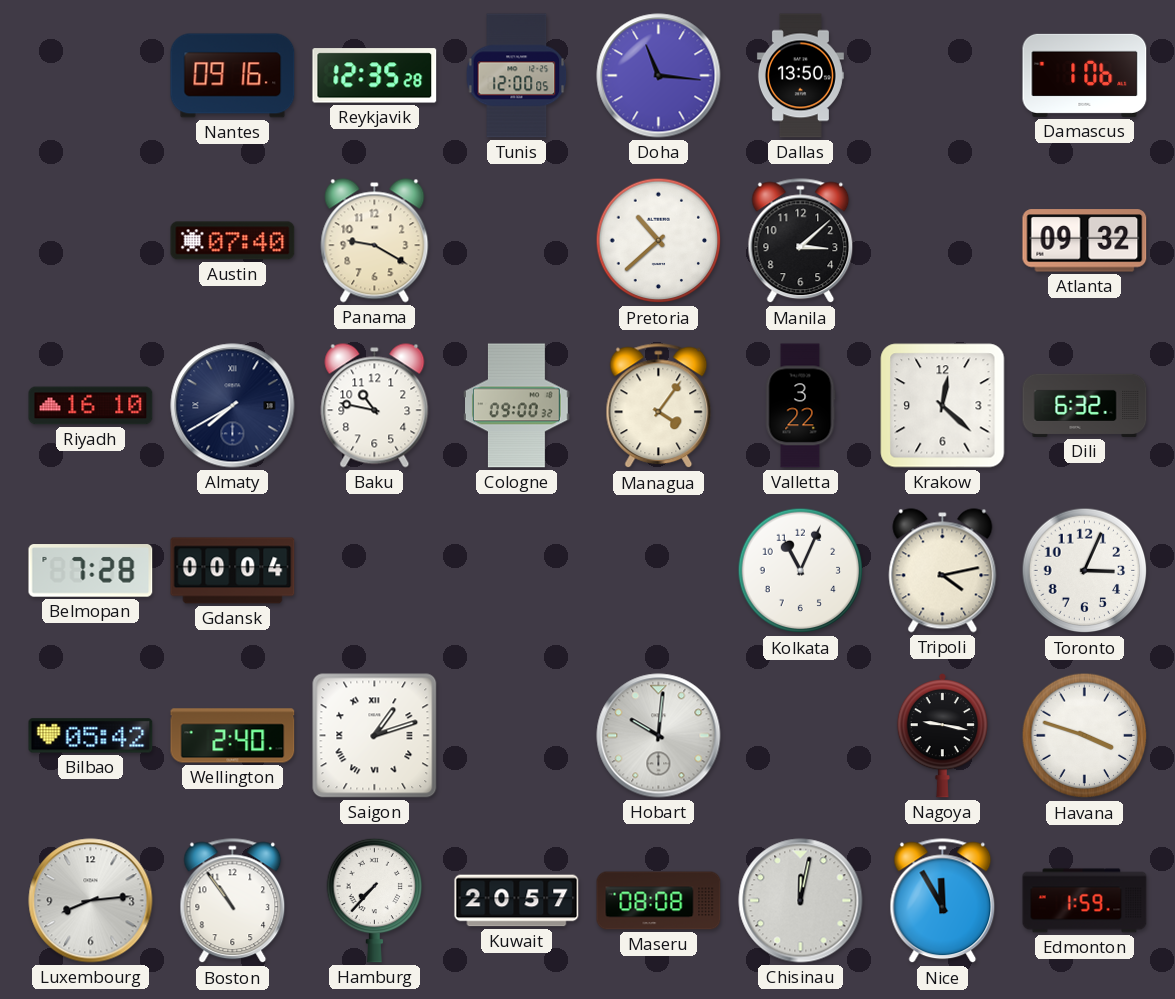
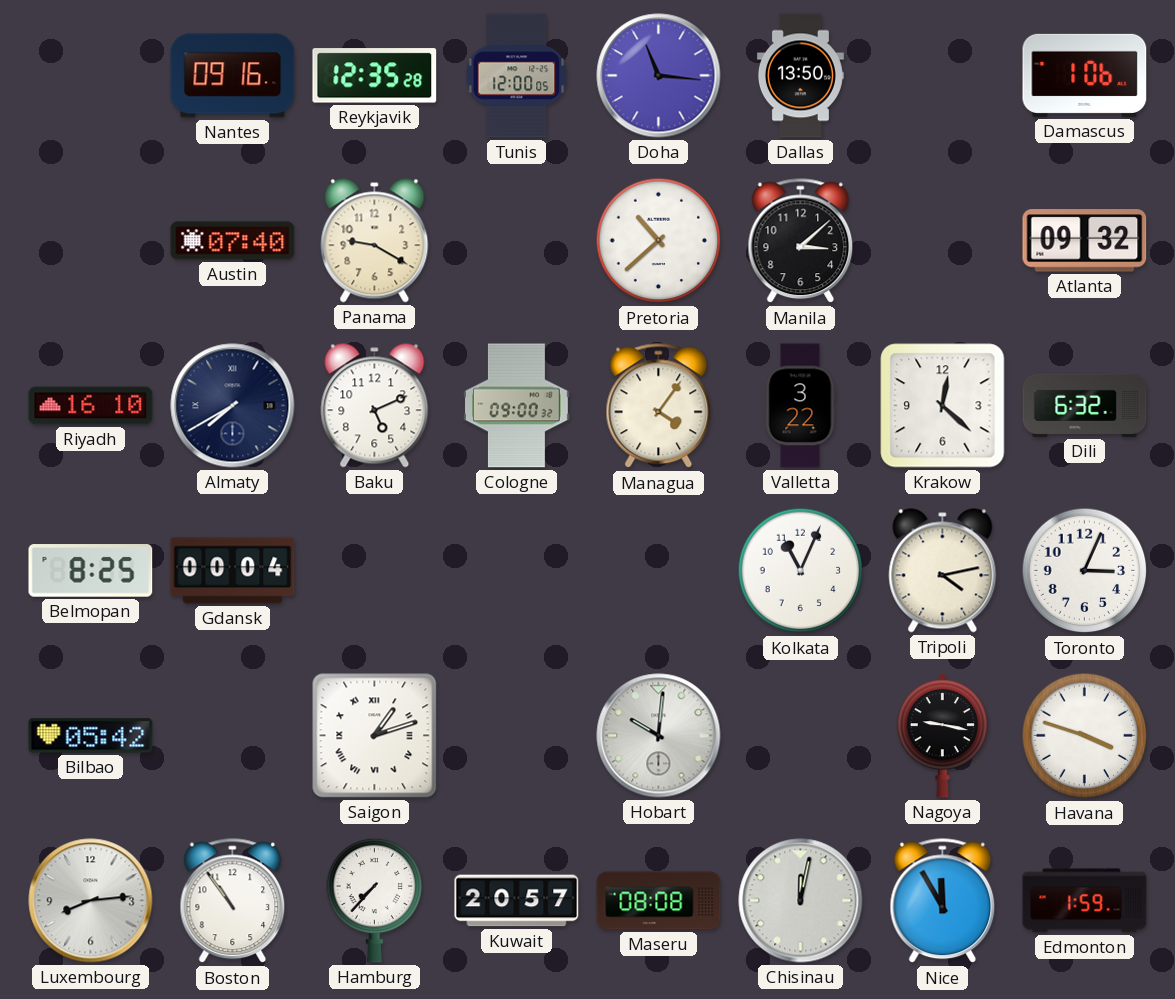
Baku: 10:47 -> 5:11 (375, 406)
Belmopan: 7:28 -> 8:25 (91, 571)
Wellington: 2:40 -> none (233, 736)
